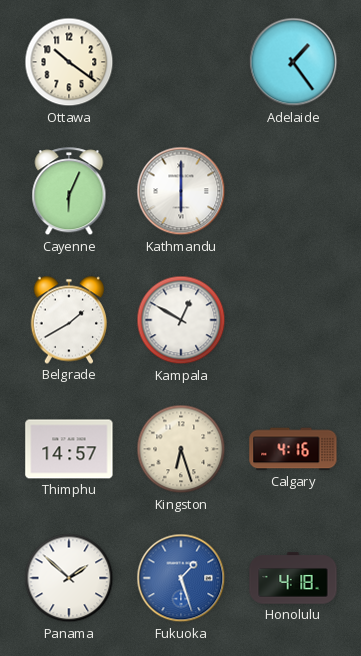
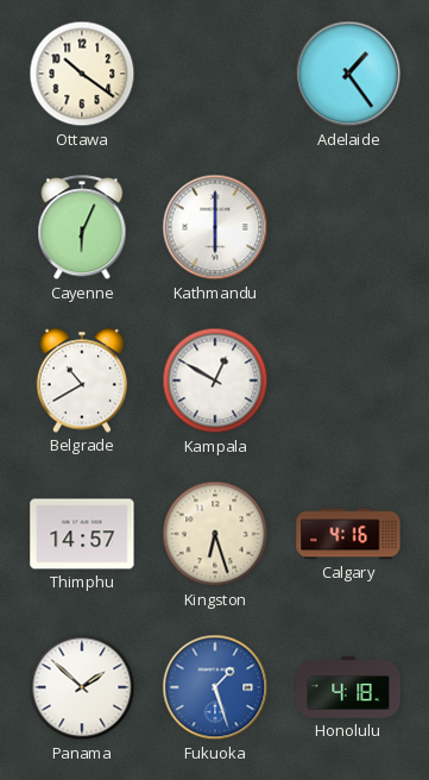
Belgrade: 1:40 -> 10:40 (81, 380)
